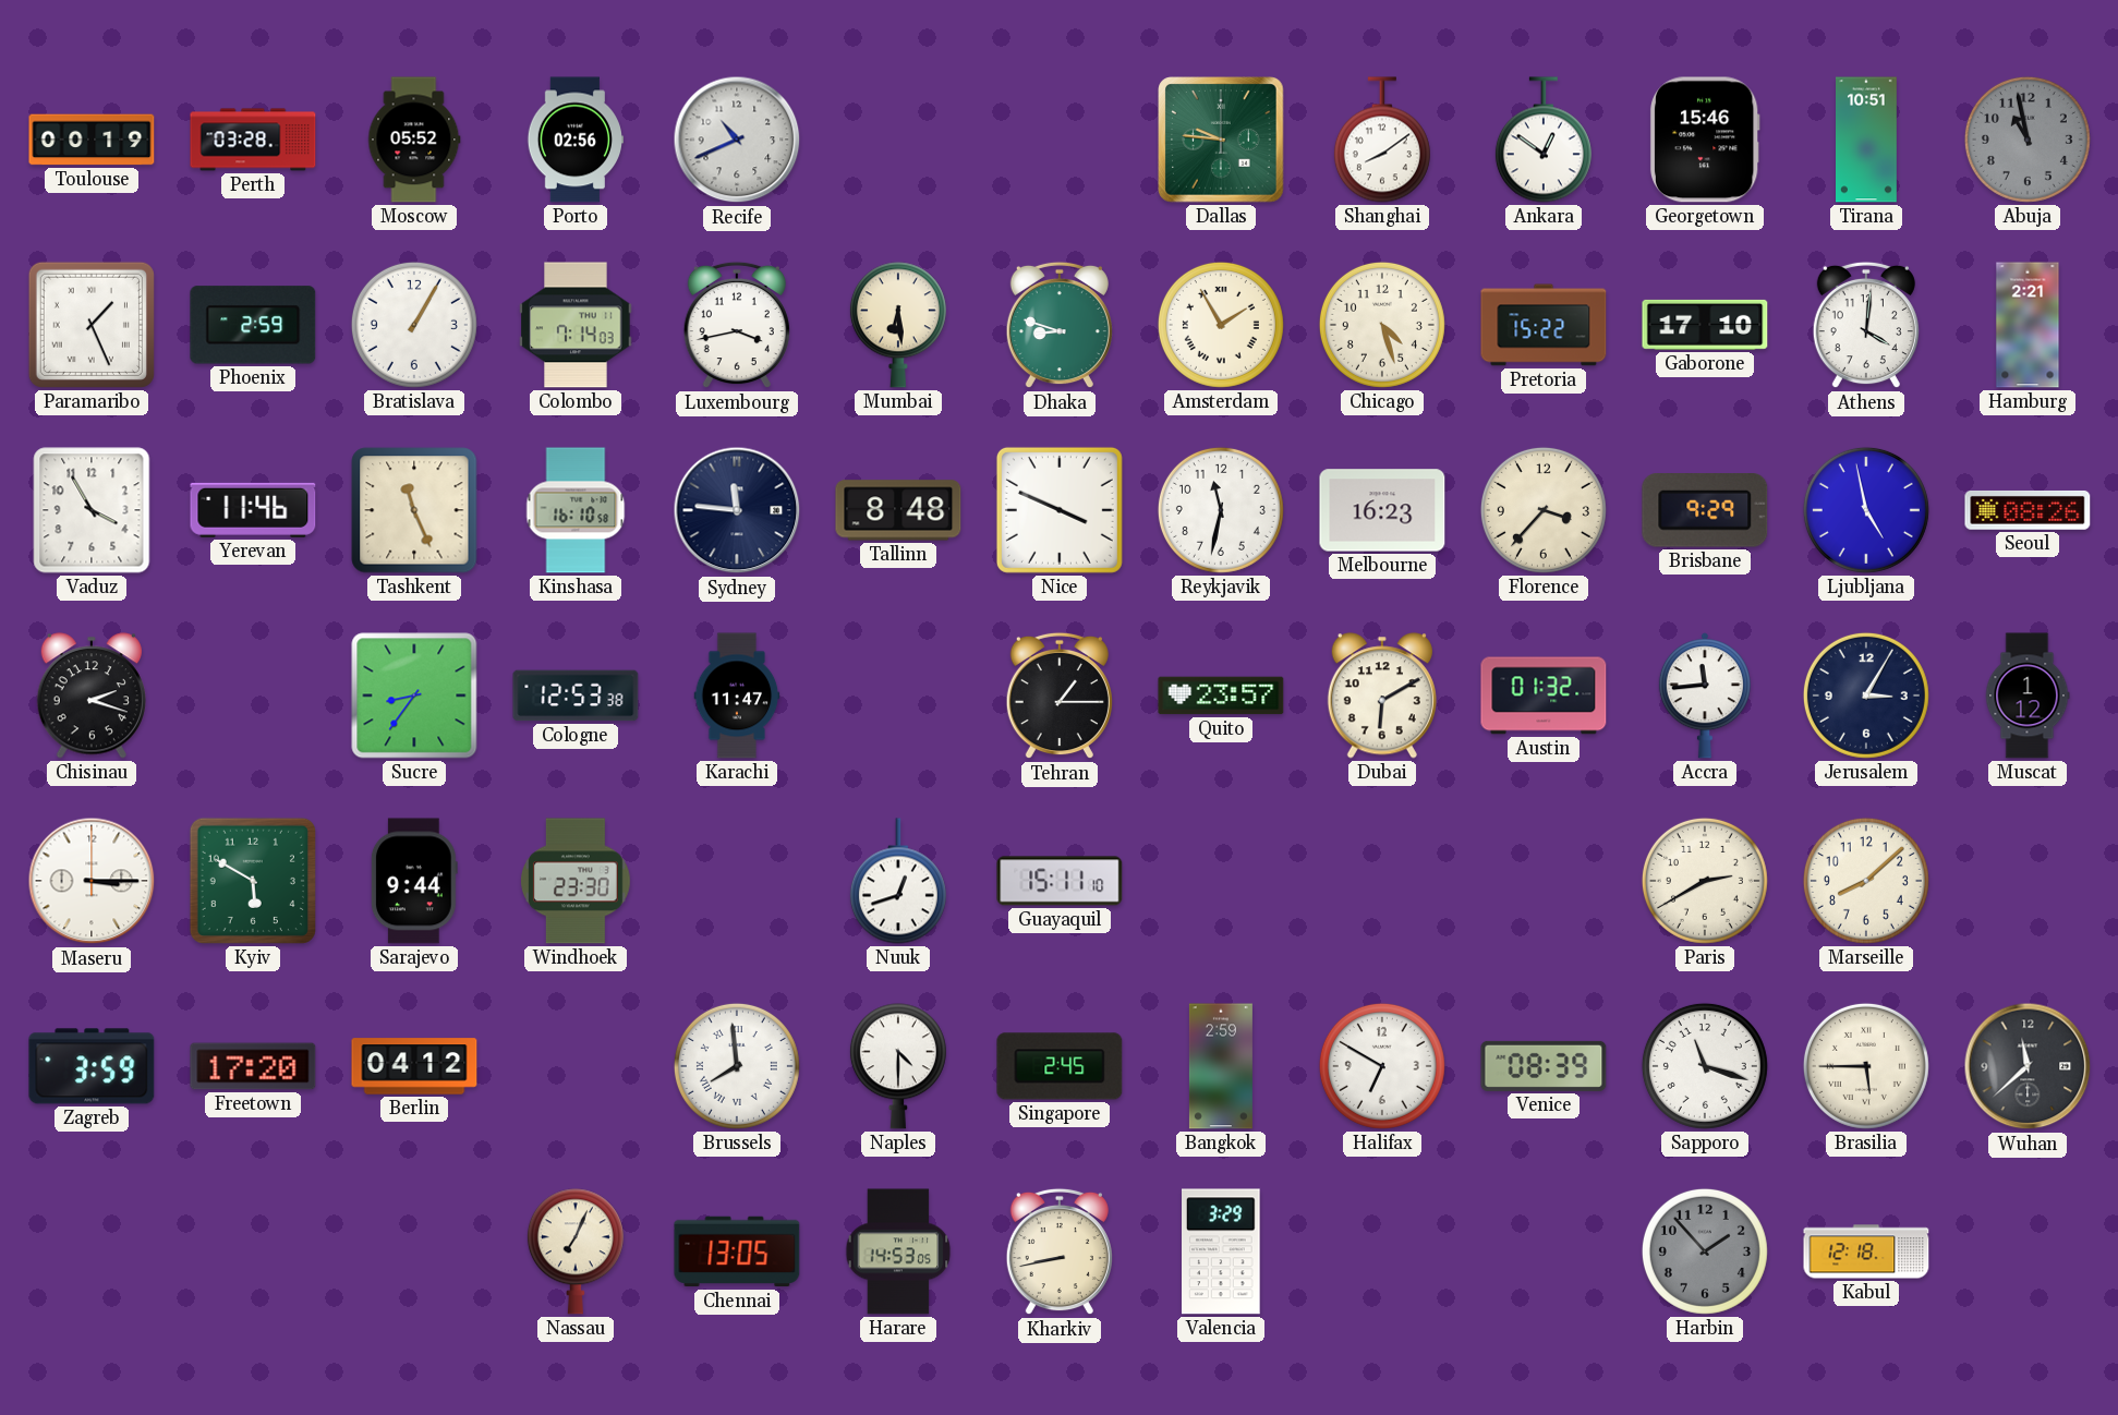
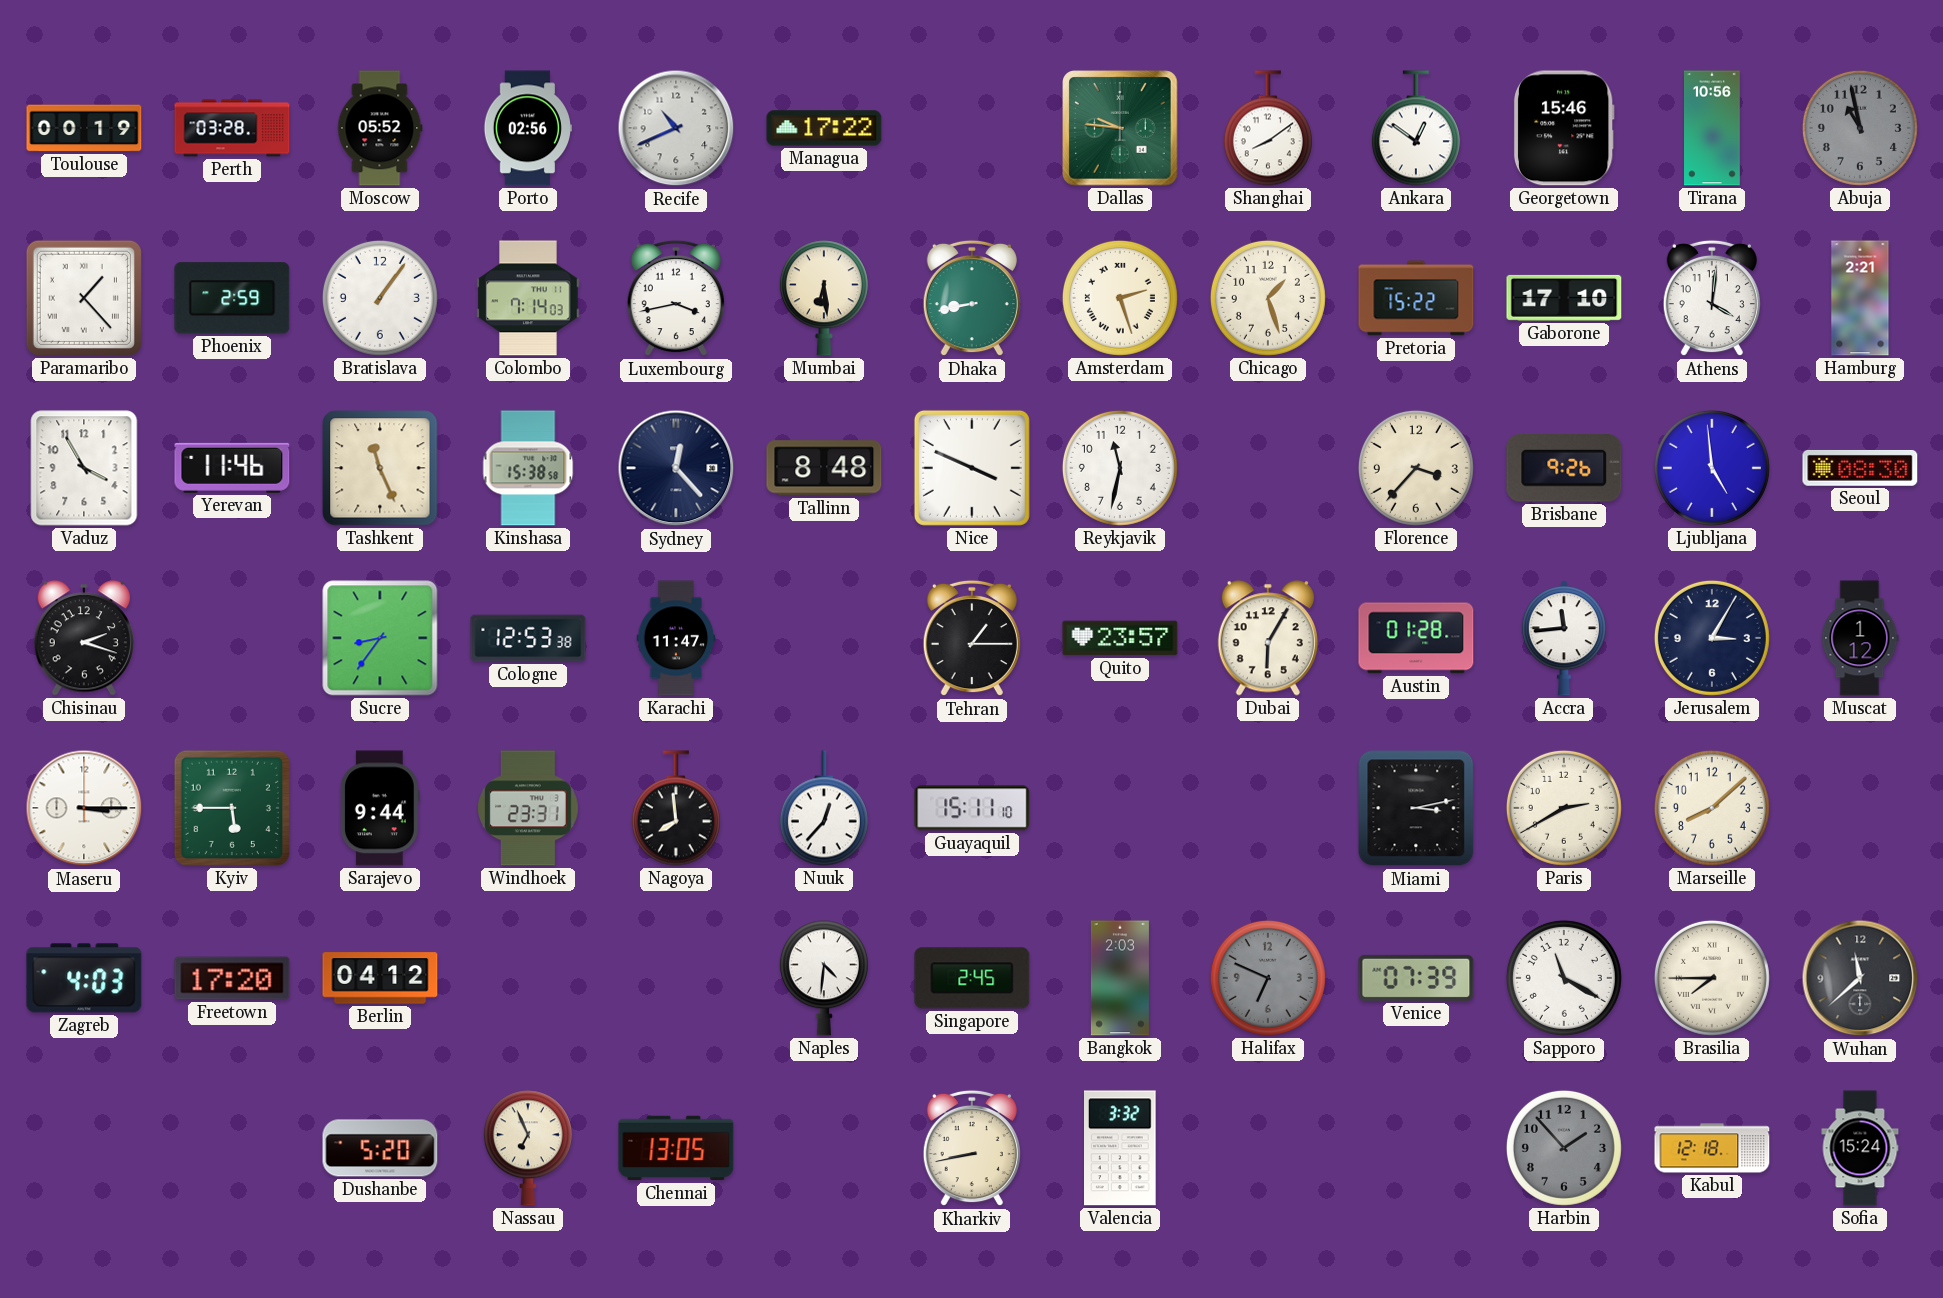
Managua: none -> 17:22 (824, 128)
Tirana: 10:51 -> 10:56 (1713, 128)
Paramaribo: 1:26 -> 1:23 (84, 298)
Bratislava: 1:05 -> 1:06 (380, 298)
Dhaka: 8:48 -> 8:43 (972, 298)
Amsterdam: 1:55 -> 2:27 (1120, 298)
Chicago: 4:27 -> 1:27 (1268, 298)
Kinshasa: 16:10 -> 15:38 (528, 468)
Sydney: 11:46 -> 12:23 (676, 468)
Melbourne: 16:23 -> none (1382, 510)
Brisbane: 9:29 -> 9:26 (1564, 469)
Ljubljana: 4:58 -> 4:59 (1712, 468)
Seoul: 08:26 -> 08:30 (1860, 468)
Dubai: 6:10 -> 6:05 (1268, 638)
Austin: 01:32 -> 01:28 (1416, 638)
Kyiv: 5:50 -> 5:45 (232, 808)
Windhoek: 23:30 -> 23:31 (529, 808)
Nagoya: none -> 7:59 (676, 808)
Nuuk: 12:42 -> 12:37 (824, 808)
Miami: none -> 3:13 (1416, 808)
Zagreb: 3:59 -> 4:03 (84, 978)
Brussels: 7:59 -> none (737, 1066)
Naples: 4:30 -> 4:31 (824, 978)
Bangkok: 2:59 -> 2:03 (1120, 978)
Halifax: 6:50 -> 6:49 (1268, 978)
Halifax dial: white -> grey (1268, 978)
Venice: 08:39 -> 07:39 (1416, 978)
Sapporo: 11:18 -> 11:20 (1564, 978)
Brasilia: 5:45 -> 7:45 (1712, 978)
Dushanbe: none -> 5:20 (380, 1148)
Nassau: 7:04 -> 6:56 (528, 1148)
Harare: 14:53 -> none (898, 1251)
Valencia: 3:29 -> 3:32 (1121, 1148)
Sofia: none -> 15:24 (1860, 1148)
